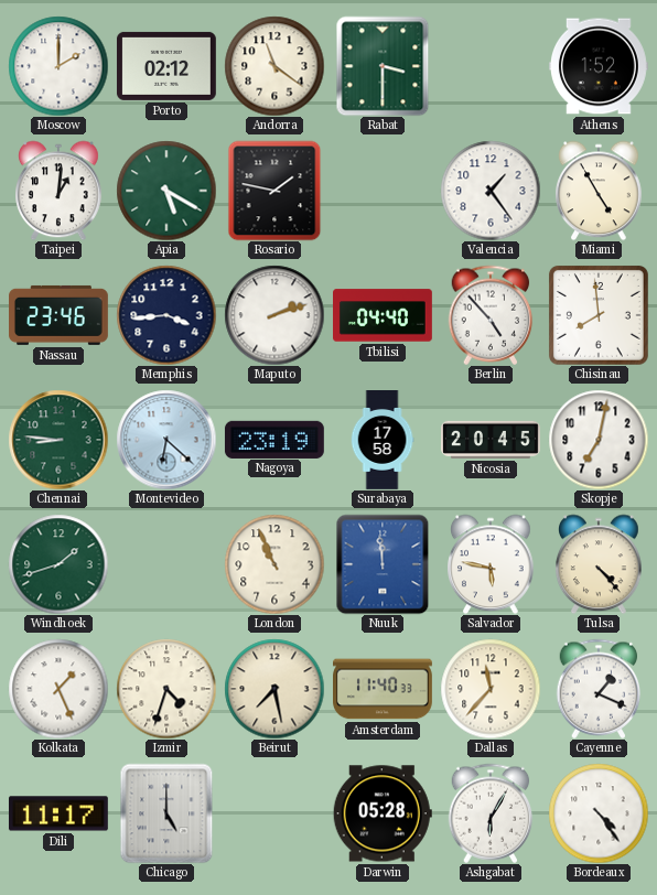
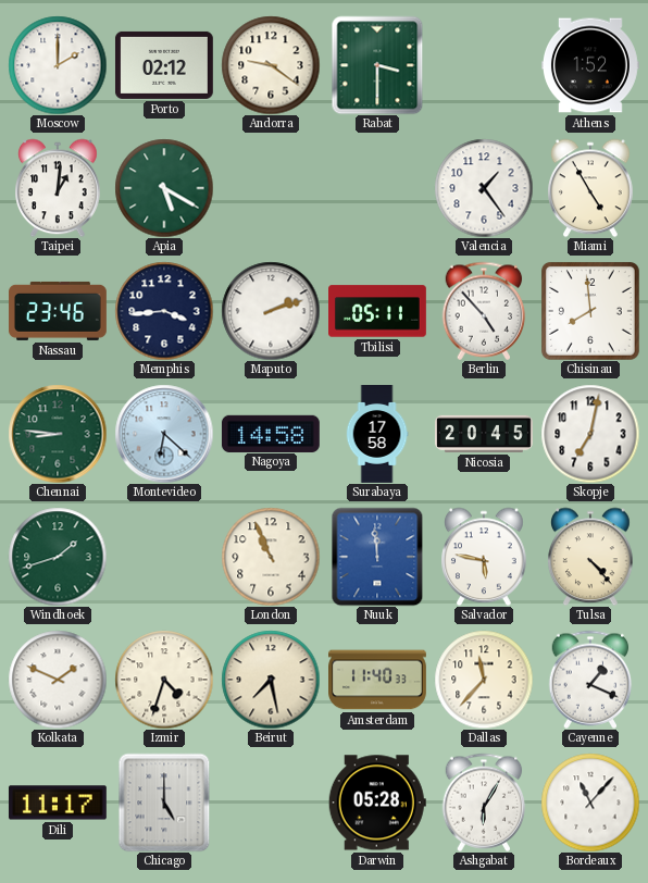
Andorra: 11:21 -> 9:21 (271, 65)
Rosario: 1:47 -> none (274, 191)
Tbilisi: 04:40 -> 05:11 (378, 311)
Nagoya: 23:19 -> 14:58 (271, 433)
Kolkata: 1:26 -> 1:49 (58, 680)
Bordeaux: 4:24 -> 11:07 (590, 803)
